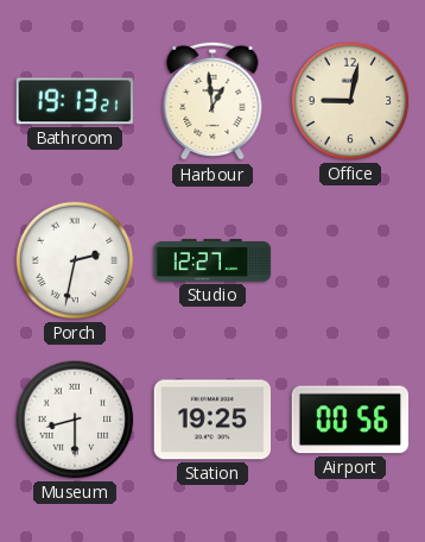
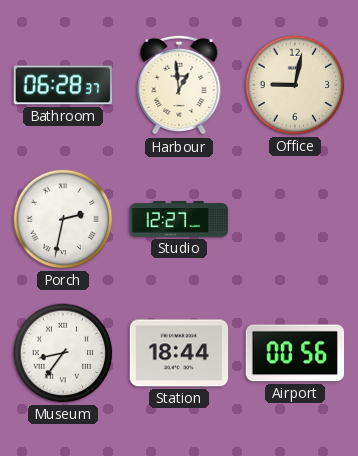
Bathroom: 19:13 -> 06:28 (63, 85)
Museum: 8:30 -> 8:36 (63, 353)
Station: 19:25 -> 18:44 (179, 353)
